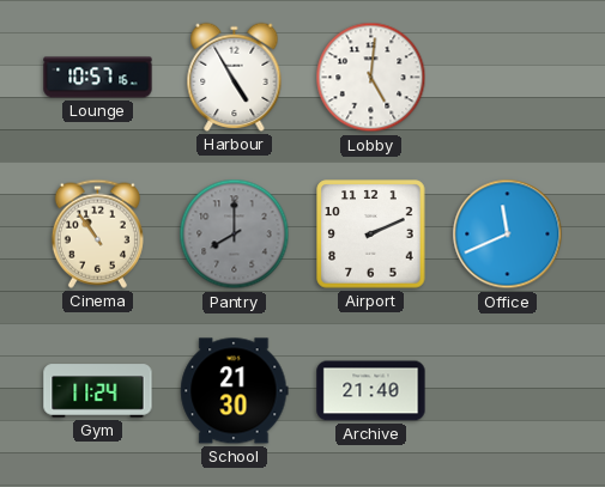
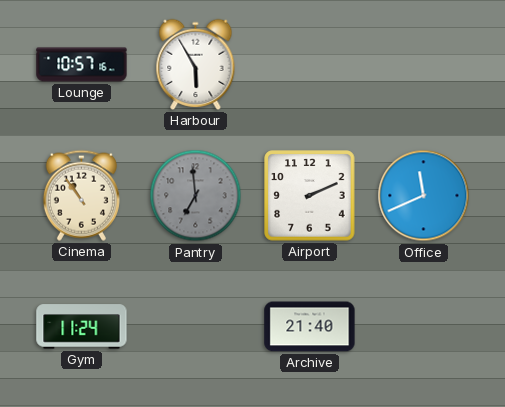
Harbour: 4:55 -> 5:55 (196, 64)
Lobby: 5:01 -> none (371, 78)
Pantry: 8:00 -> 6:59 (196, 196)
School: 21:30 -> none (235, 391)
